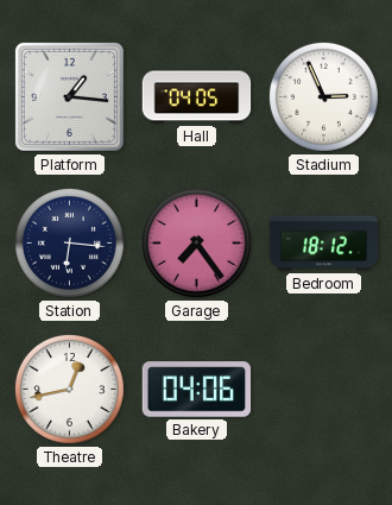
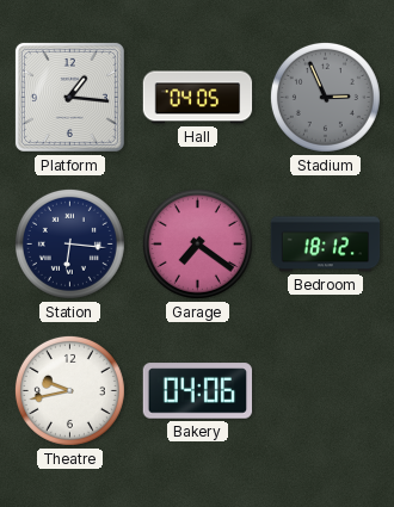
Stadium dial: white -> grey (325, 97)
Garage: 7:24 -> 7:21 (197, 243)
Theatre: 12:43 -> 9:43 (69, 390)
